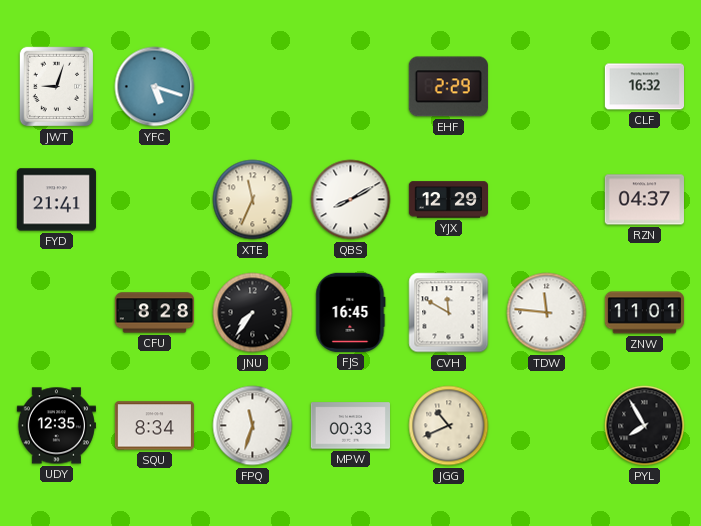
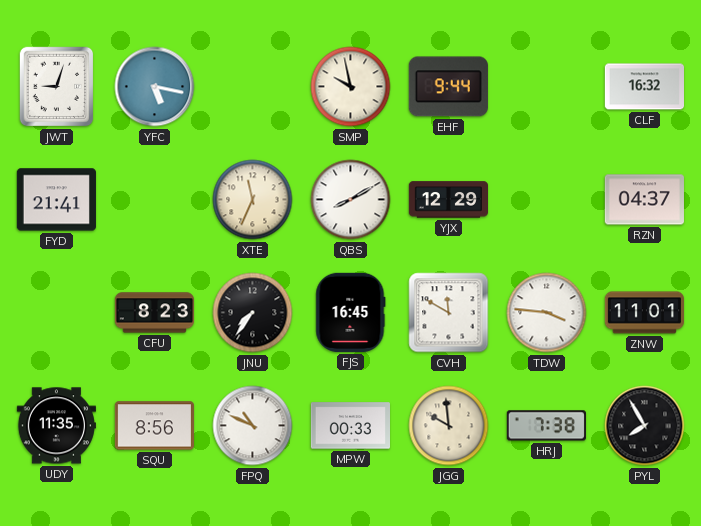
YFC: 5:18 -> 5:17 (155, 87)
SMP: none -> 9:58 (351, 87)
EHF: 2:29 -> 9:44 (448, 87)
CFU: 8:28 -> 8:23 (154, 313)
TDW: 11:46 -> 3:46 (547, 313)
UDY: 12:35 -> 11:35 (56, 426)
SQU: 8:34 -> 8:56 (154, 426)
FPQ: 11:33 -> 10:49 (253, 426)
JGG: 10:41 -> 9:59 (449, 426)
HRJ: none -> 7:38 (546, 426)
